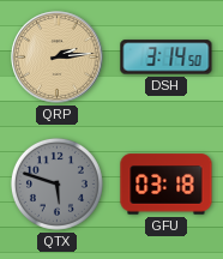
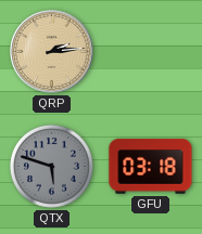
DSH: 3:14 -> none (167, 58)
